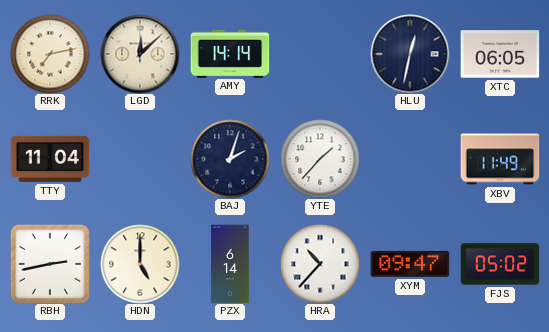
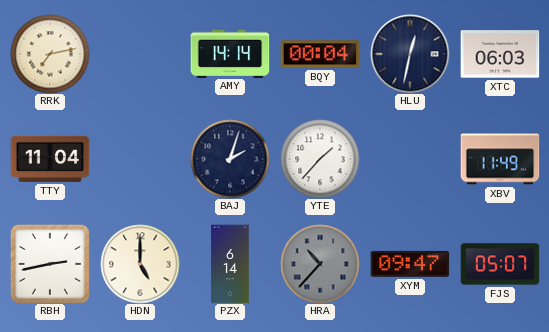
LGD: 12:08 -> none (140, 54)
BQY: none -> 00:04 (320, 54)
XTC: 06:05 -> 06:03 (500, 54)
HRA dial: white -> grey (320, 264)
FJS: 05:02 -> 05:07 (500, 264)
